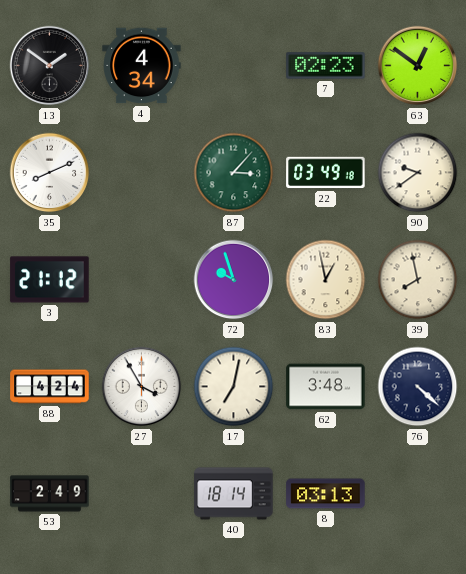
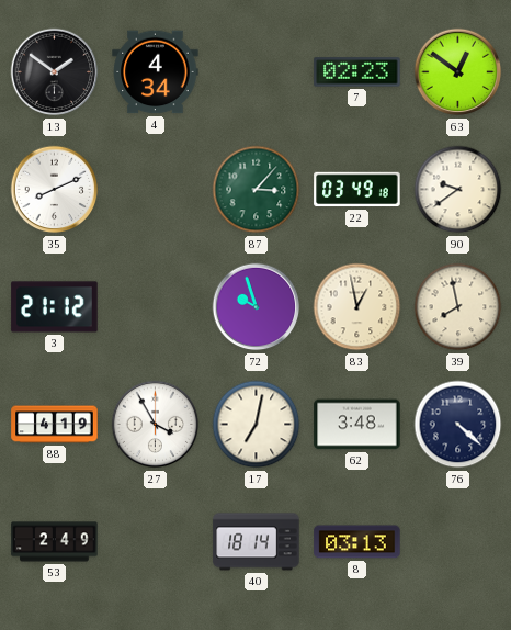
88: 4:24 -> 4:19 (55, 425)
